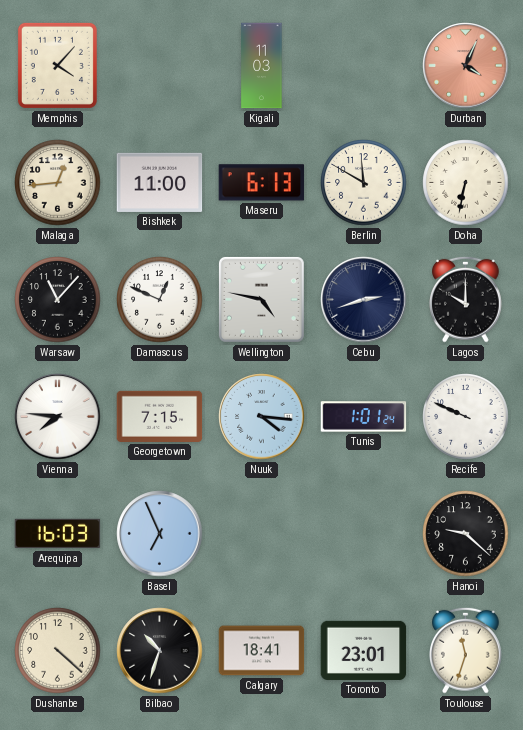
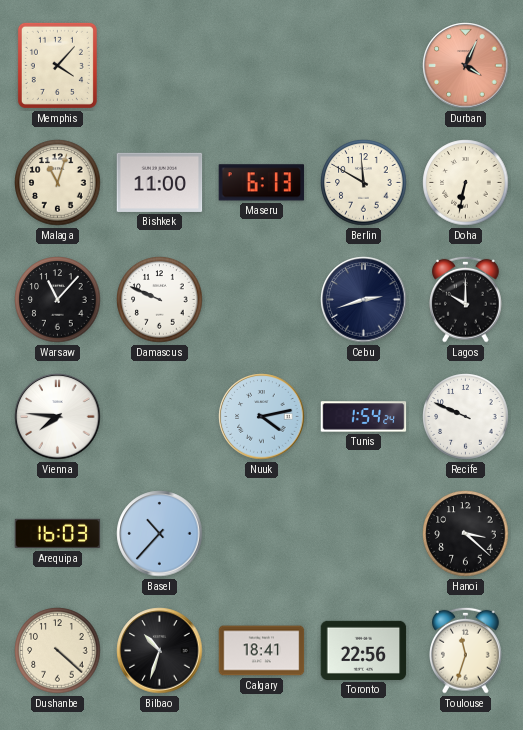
Kigali: 11:03 -> none (262, 66)
Malaga: 12:44 -> 11:03 (58, 183)
Damascus: 12:49 -> 9:49 (160, 300)
Wellington: 4:47 -> none (261, 299)
Georgetown: 7:15 -> none (160, 416)
Nuuk: 4:16 -> 4:13 (262, 417)
Tunis: 1:01 -> 1:54 (364, 417)
Basel: 6:56 -> 10:37 (160, 534)
Hanoi: 9:22 -> 3:22 (466, 534)
Toronto: 23:01 -> 22:56 (364, 650)
